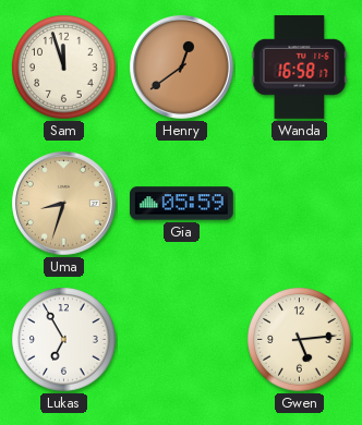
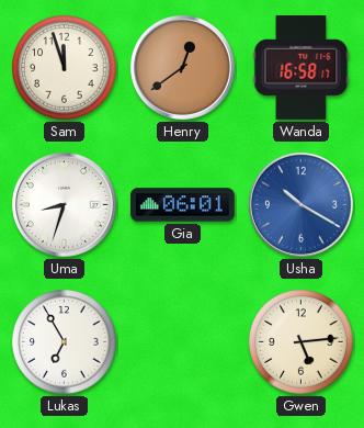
Uma dial: champagne -> white (64, 204)
Gia: 05:59 -> 06:01 (183, 205)
Usha: none -> 10:20 (300, 204)
